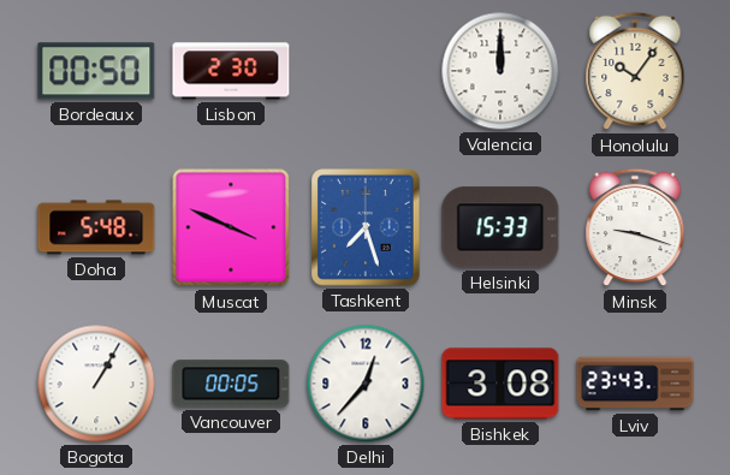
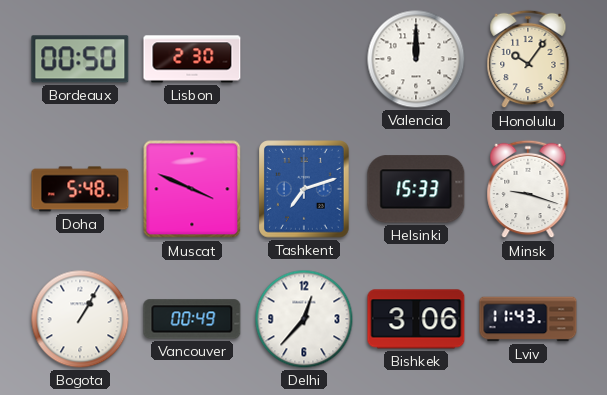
Tashkent: 7:27 -> 7:12 (304, 189)
Vancouver: 00:05 -> 00:49 (192, 319)
Bishkek: 3:08 -> 3:06 (416, 319)
Lviv: 23:43 -> 11:43 (528, 319)
